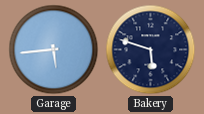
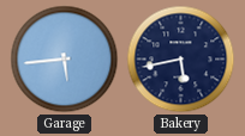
Bakery: 5:48 -> 5:43 (181, 60)
